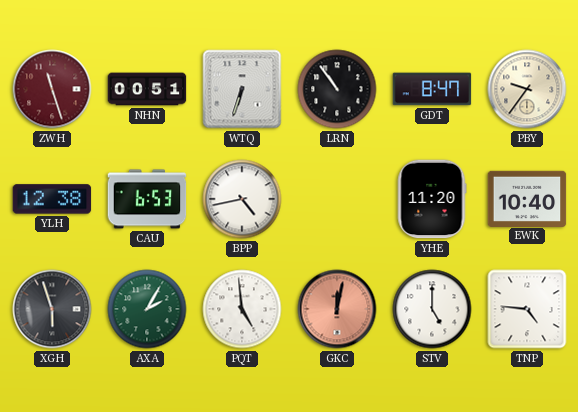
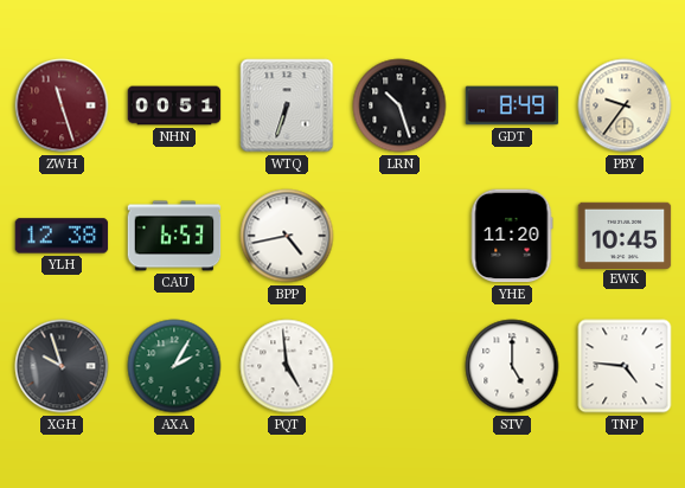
LRN: 10:54 -> 10:27 (399, 105)
GDT: 8:47 -> 8:49 (512, 105)
EWK: 10:40 -> 10:45 (625, 235)
XGH: 5:57 -> 9:57 (62, 366)
GKC: 12:02 -> none (337, 309)
